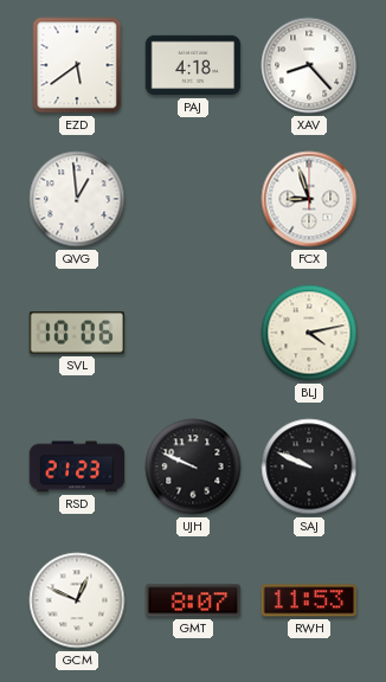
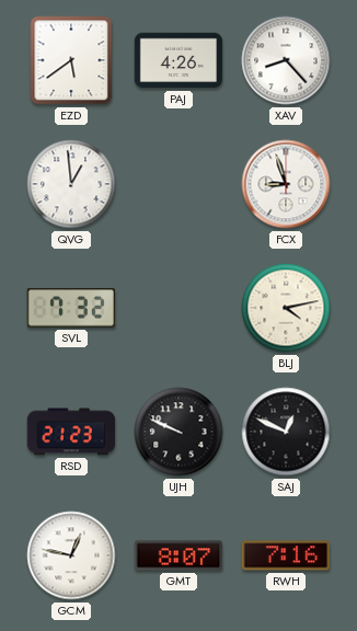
PAJ: 4:18 -> 4:26 (178, 60)
SVL: 10:06 -> 7:32 (70, 308)
SAJ: 9:49 -> 12:49 (286, 432)
GCM: 12:49 -> 12:47 (71, 555)
RWH: 11:53 -> 7:16 (286, 555)
